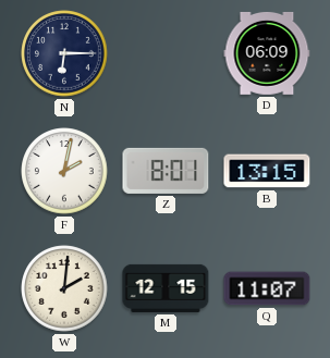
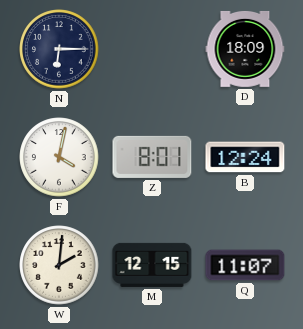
D: 06:09 -> 18:09 (245, 49)
F: 2:02 -> 4:02 (59, 157)
B: 13:15 -> 12:24 (245, 157)
